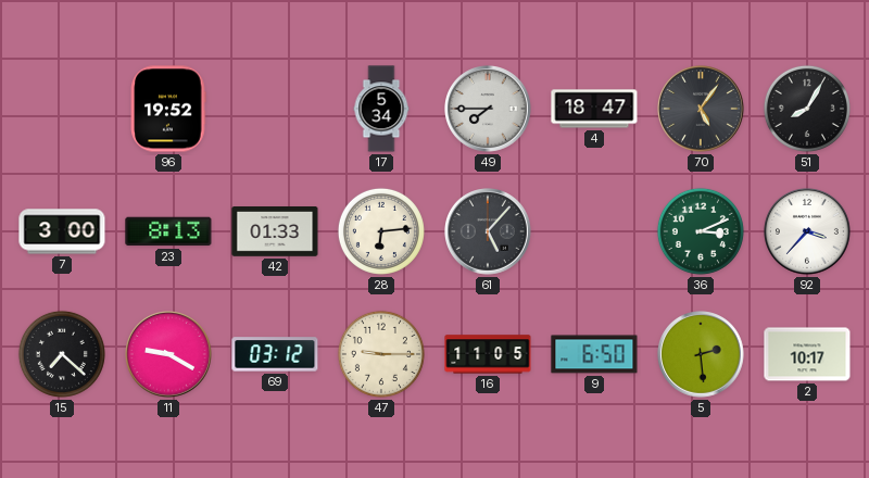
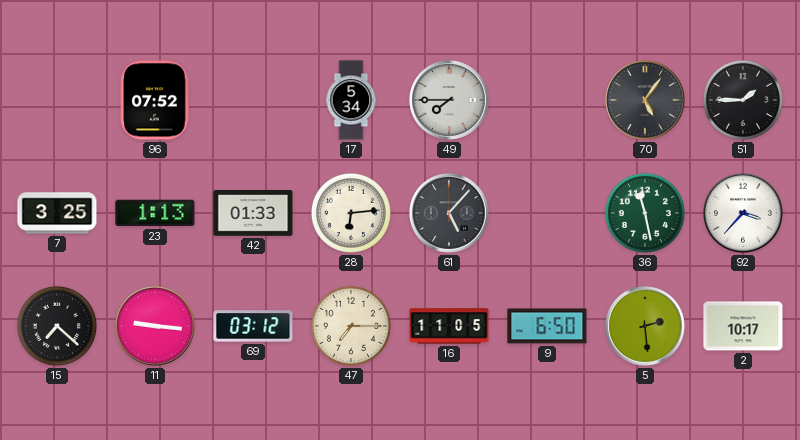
96: 19:52 -> 07:52 (155, 100)
4: 18:47 -> none (594, 109)
51: 8:05 -> 1:45 (743, 100)
7: 3:00 -> 3:25 (57, 213)
23: 8:13 -> 1:13 (155, 213)
36: 3:11 -> 11:28 (645, 213)
11: 9:20 -> 9:16 (156, 327)
47: 9:15 -> 7:15 (351, 326)
